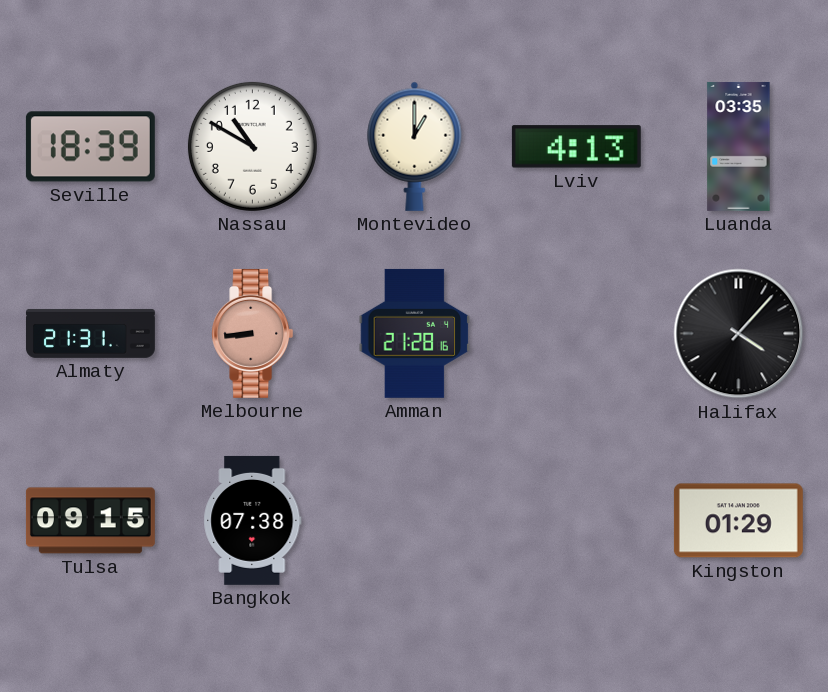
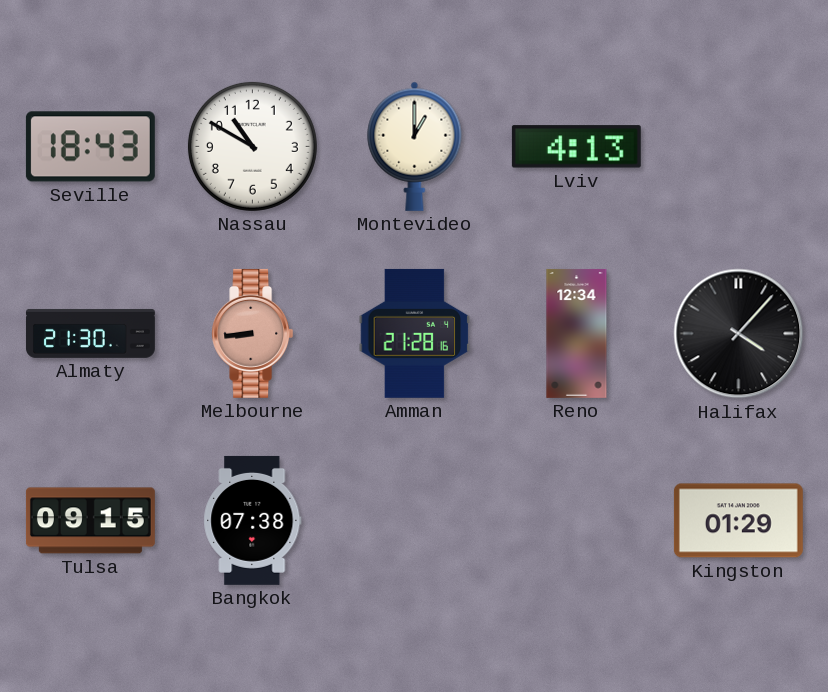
Seville: 18:39 -> 18:43 (90, 147)
Luanda: 03:35 -> none (739, 146)
Almaty: 21:31 -> 21:30 (90, 333)
Reno: none -> 12:34 (577, 333)
